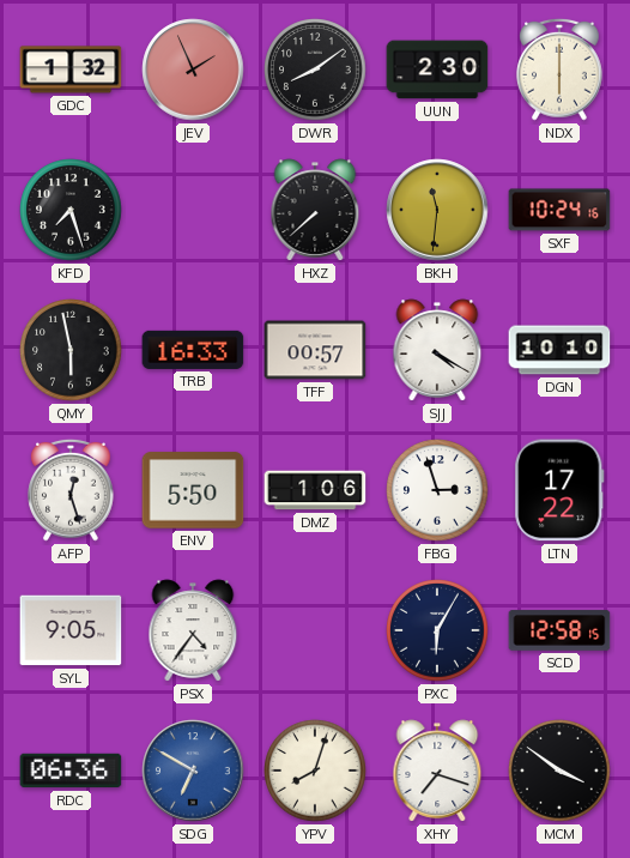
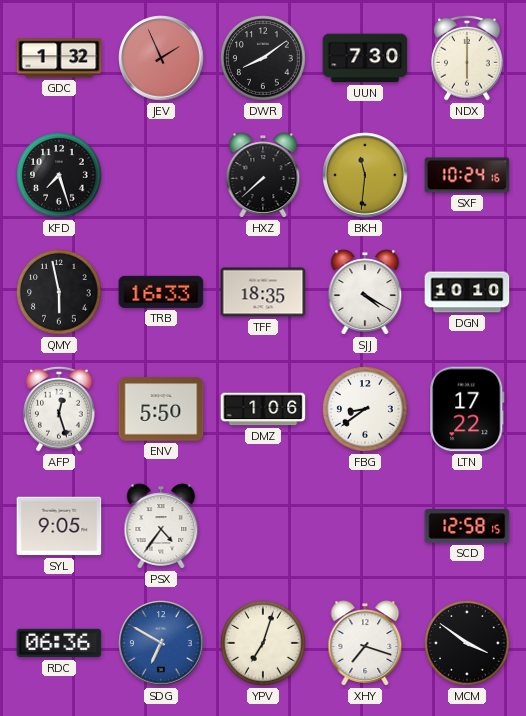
UUN: 2:30 -> 7:30 (365, 58)
TFF: 00:57 -> 18:35 (263, 292)
FBG: 2:57 -> 8:39 (365, 409)
PXC: 6:05 -> none (437, 630)
YPV: 8:03 -> 7:03 (263, 643)
